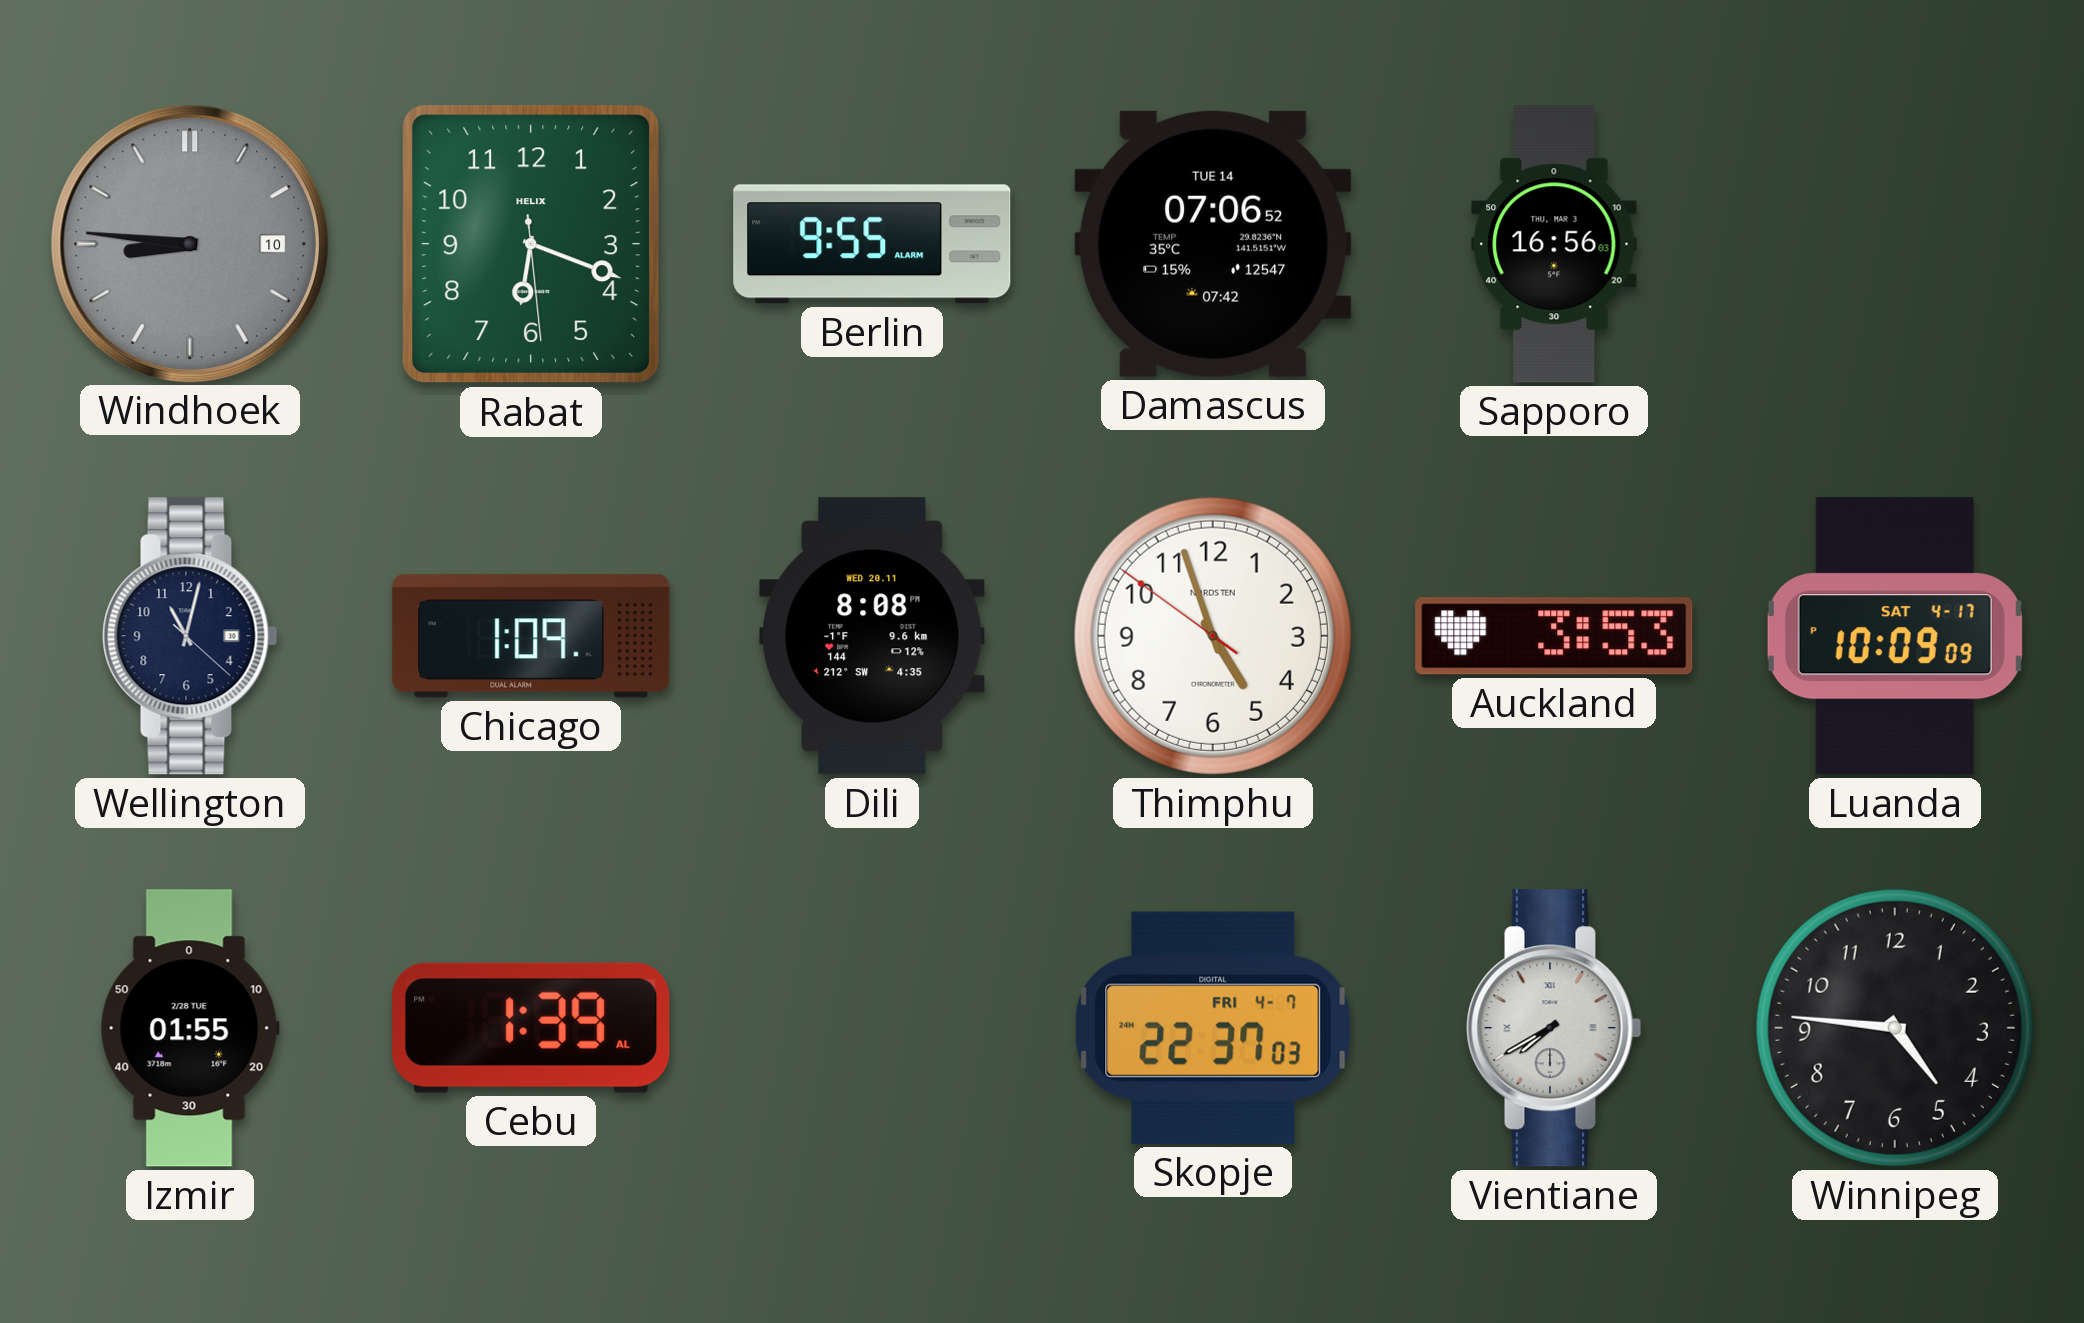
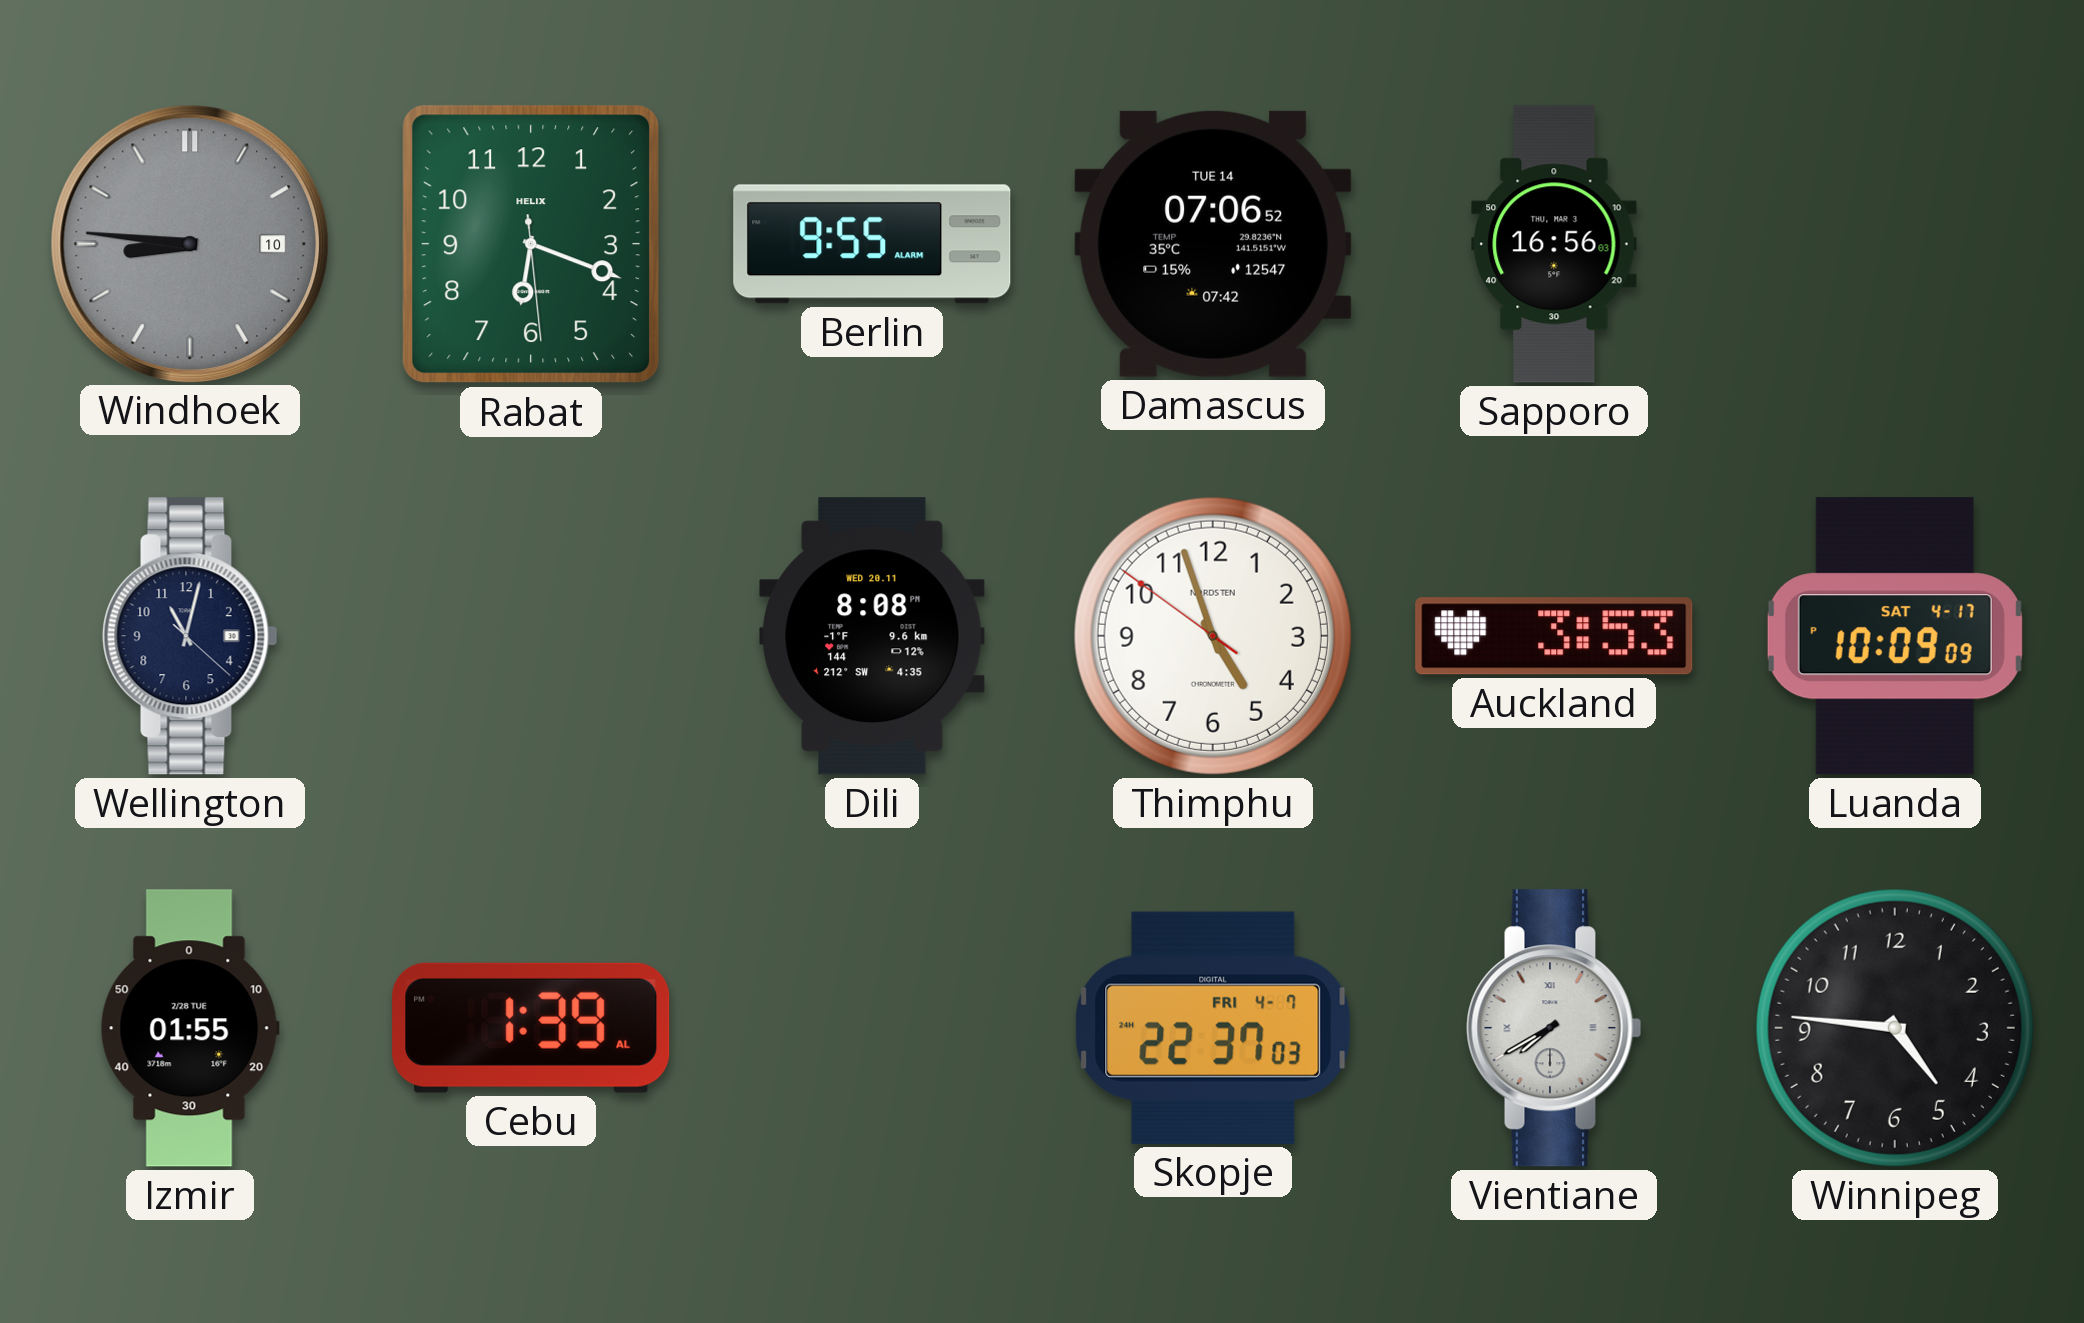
Chicago: 1:09 -> none (531, 636)
